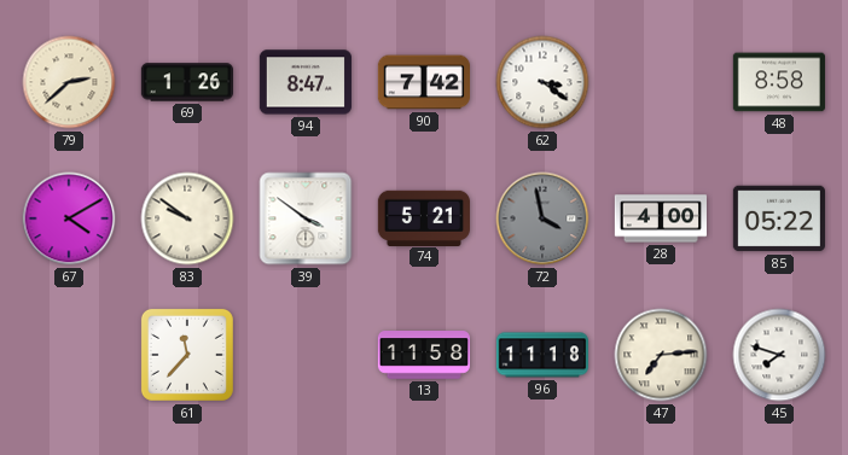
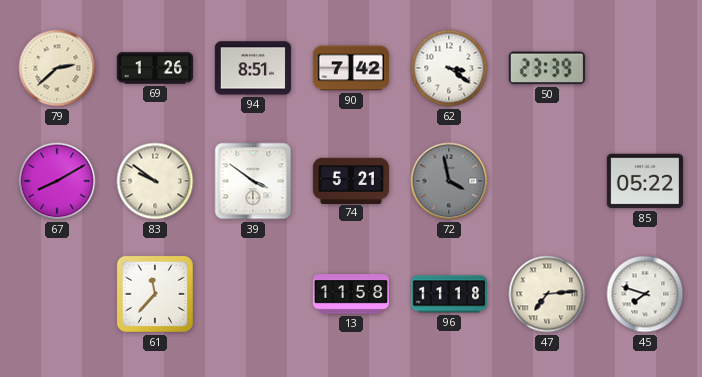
94: 8:47 -> 8:51 (252, 68)
50: none -> 23:39 (547, 68)
48: 8:58 -> none (778, 82)
67: 4:10 -> 8:10 (57, 181)
28: 4:00 -> none (660, 218)
